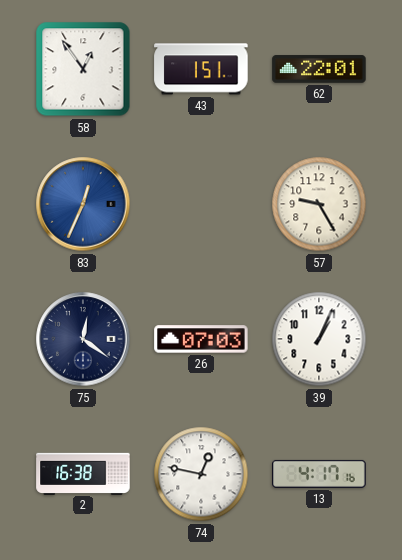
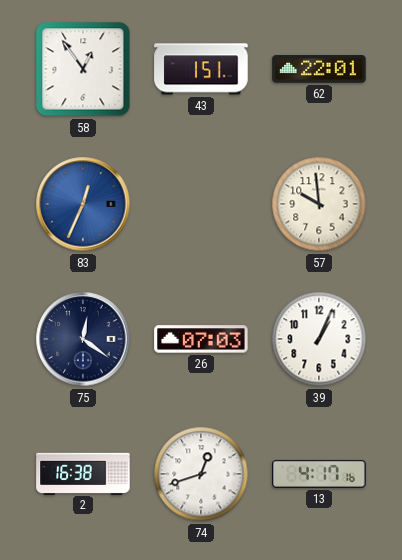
57: 9:25 -> 9:59 (319, 204)
74: 12:47 -> 12:42 (201, 474)
